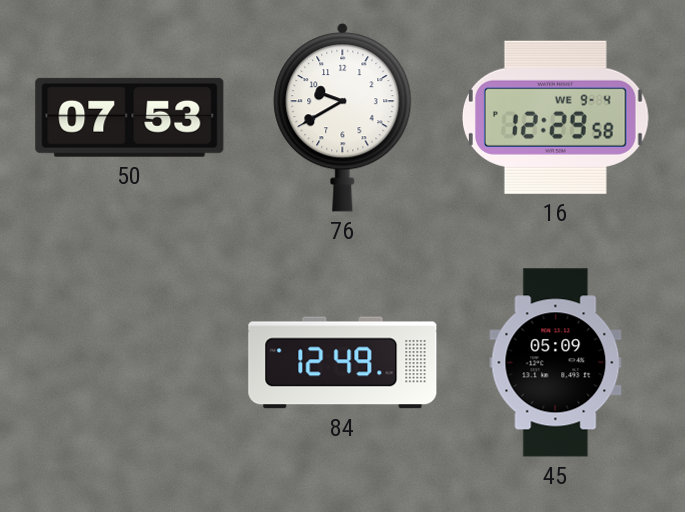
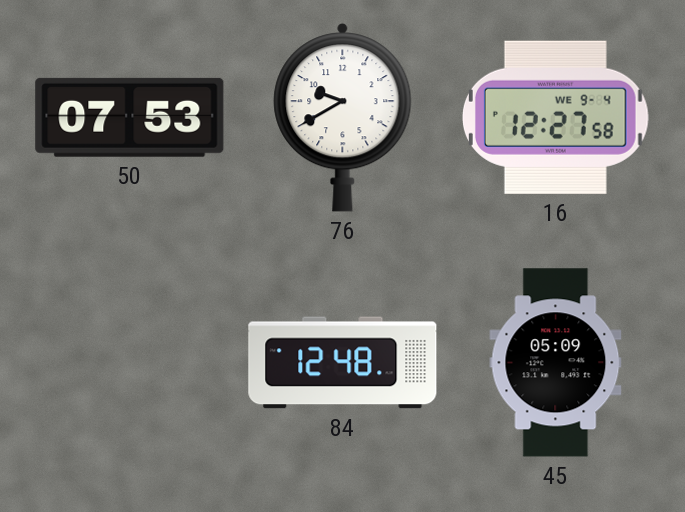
16: 12:29 -> 12:27 (555, 117)
84: 12:49 -> 12:48 (343, 363)
